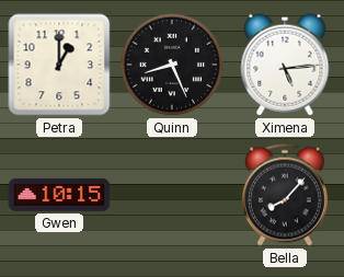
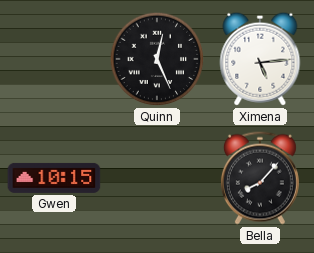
Petra: 1:00 -> none (59, 65)
Quinn: 8:26 -> 12:26 (157, 59)
